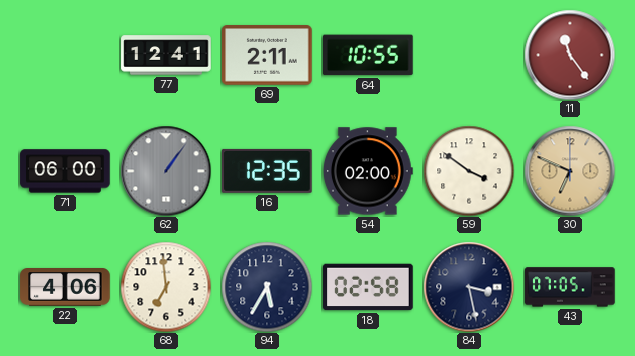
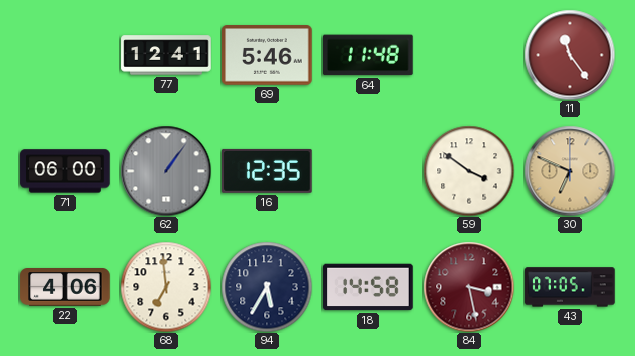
69: 2:11 -> 5:46 (267, 55)
64: 10:55 -> 11:48 (369, 55)
54: 02:00 -> none (369, 171)
18: 02:58 -> 14:58 (368, 287)
84 dial: navy -> burgundy (469, 287)
